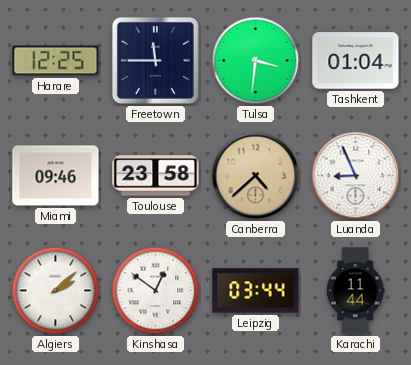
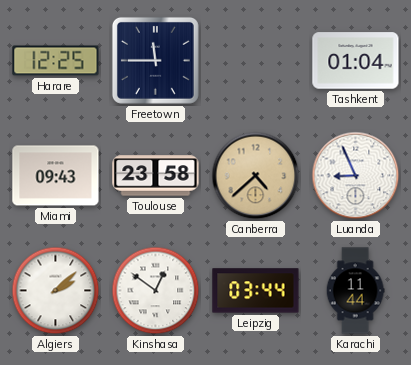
Tulsa: 3:31 -> none (256, 61)
Miami: 09:46 -> 09:43 (56, 176)
